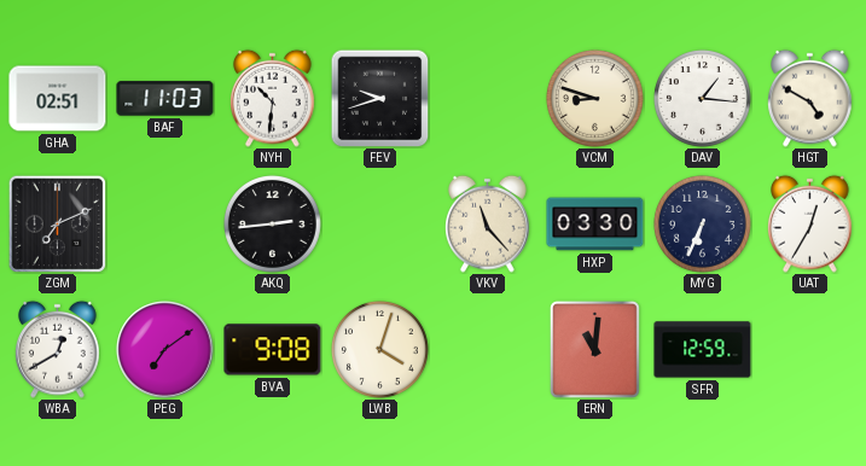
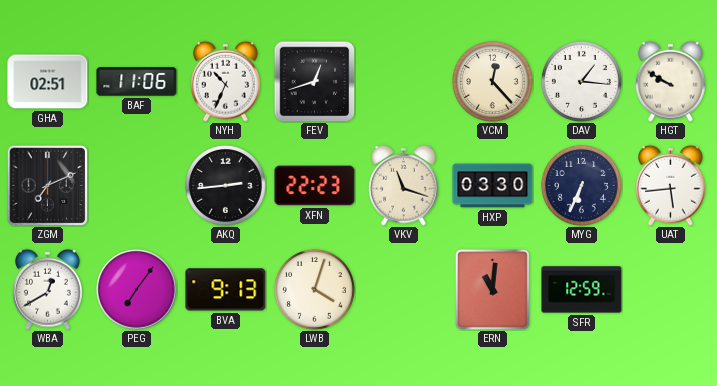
BAF: 11:03 -> 11:06 (137, 82)
NYH: 10:31 -> 10:34 (226, 81)
FEV: 9:42 -> 12:42 (314, 81)
VCM: 8:48 -> 12:23 (492, 81)
HGT: 4:50 -> 9:50 (671, 81)
XFN: none -> 22:23 (315, 186)
VKV: 11:23 -> 11:18 (404, 185)
UAT: 12:35 -> 5:44 (671, 185)
PEG: 7:09 -> 7:06 (137, 290)
BVA: 9:08 -> 9:13 (226, 290)
